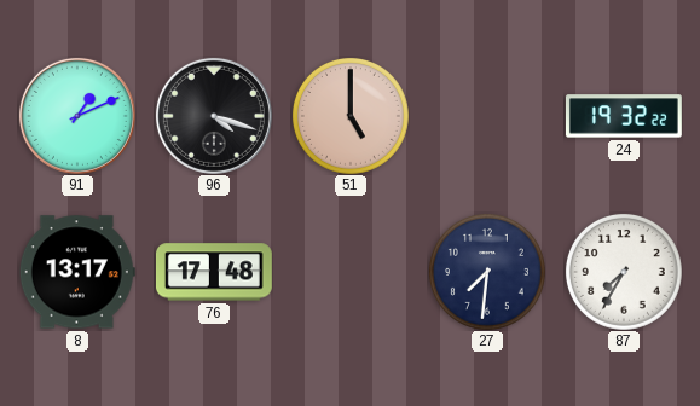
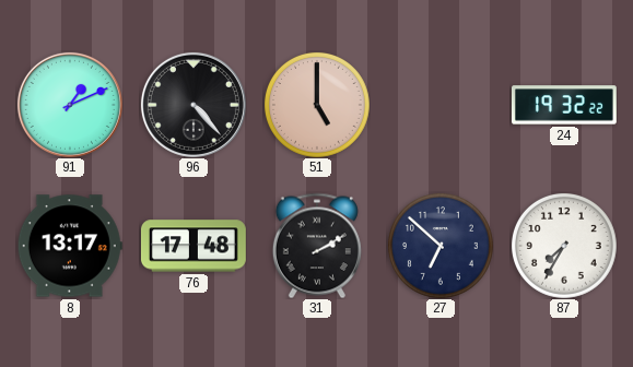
96: 4:18 -> 4:23 (194, 105)
31: none -> 2:10 (317, 246)
27: 7:31 -> 6:52 (441, 246)
